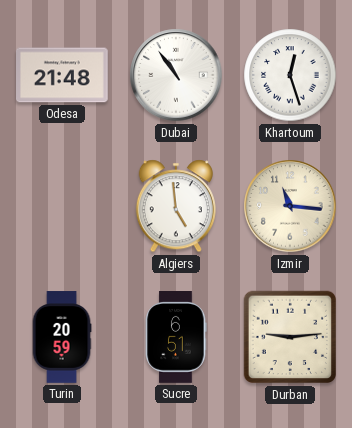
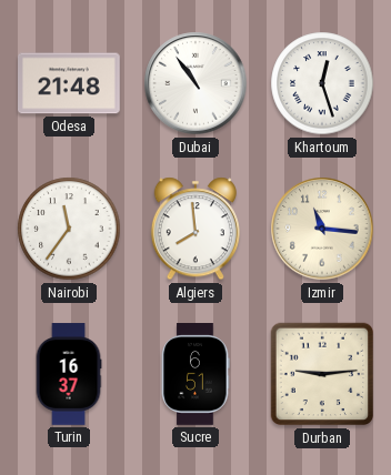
Nairobi: none -> 11:36 (69, 229)
Algiers: 4:59 -> 7:59 (195, 229)
Turin: 20:59 -> 16:37 (69, 374)
